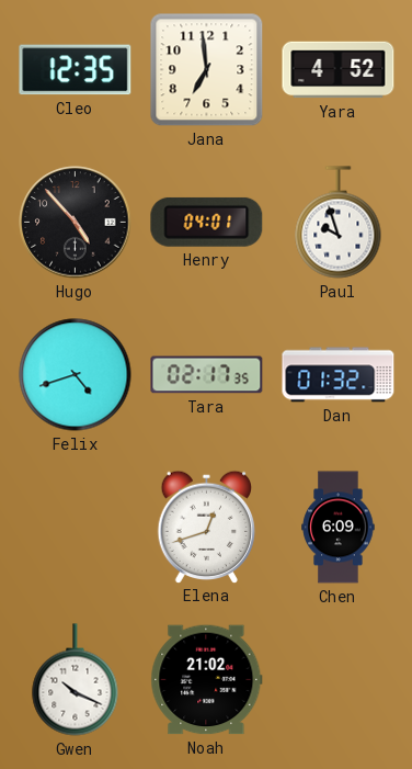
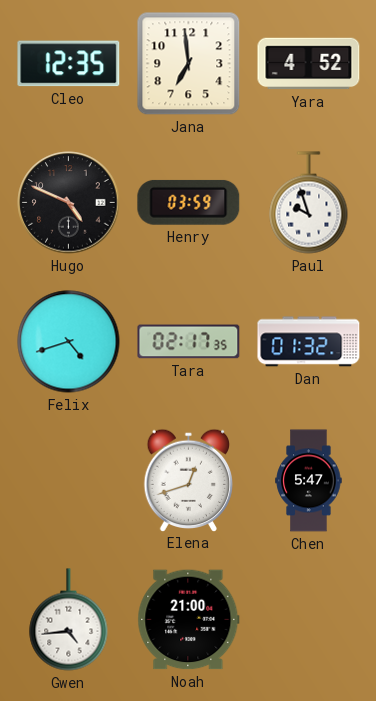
Hugo: 4:53 -> 4:49 (69, 203)
Henry: 04:01 -> 03:59 (189, 202)
Chen: 6:09 -> 5:47 (309, 481)
Gwen: 10:19 -> 4:44 (69, 620)
Noah: 21:02 -> 21:00 (189, 620)
